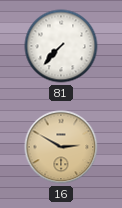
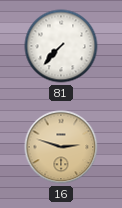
16: 2:50 -> 2:48 (61, 147)
